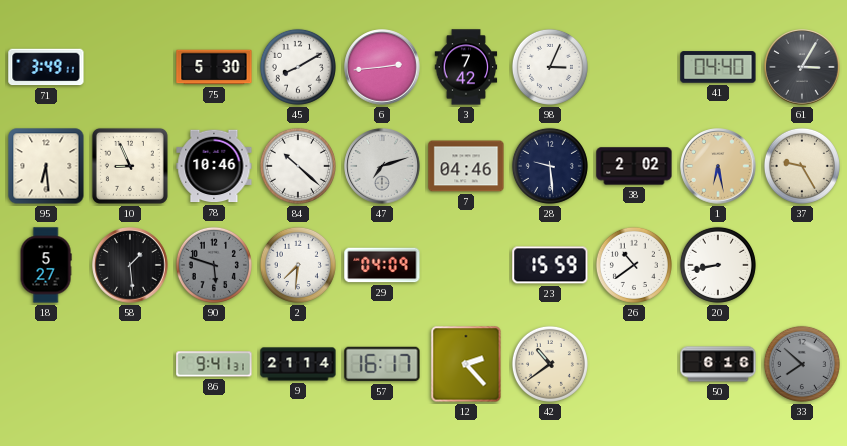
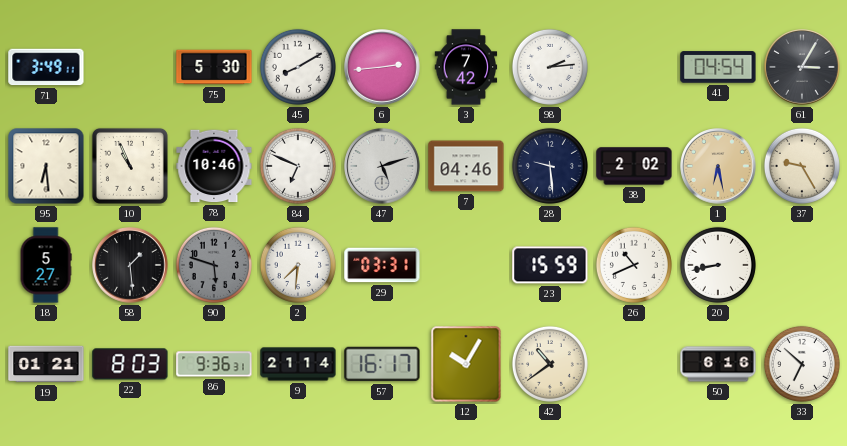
98: 3:04 -> 2:14 (550, 67)
41: 04:40 -> 04:54 (718, 67)
10: 8:56 -> 10:56 (130, 166)
84: 10:22 -> 6:49 (298, 166)
47: 7:12 -> 5:12 (382, 166)
29: 04:09 -> 03:31 (382, 265)
26: 10:39 -> 10:41 (634, 265)
19: none -> 01:21 (46, 364)
22: none -> 8:03 (130, 364)
86: 9:41 -> 9:36 (214, 364)
12: 2:23 -> 10:05 (466, 364)
33: 7:52 -> 6:52 (802, 364)
33 dial: grey -> white (802, 364)
